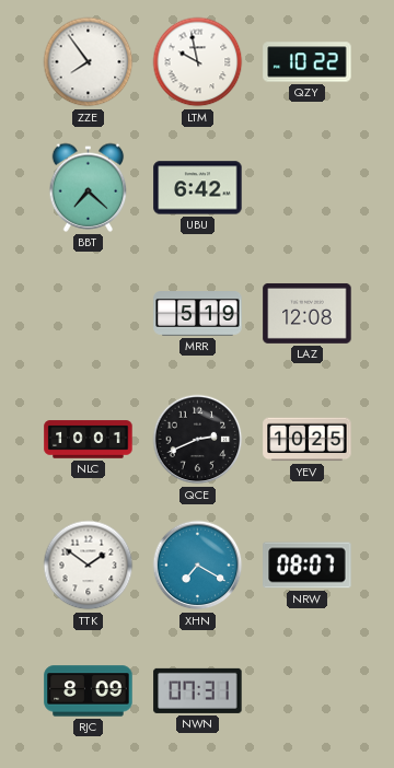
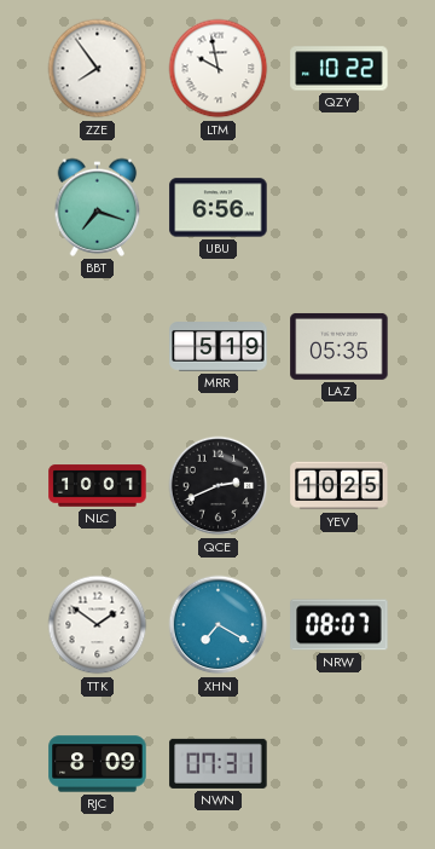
BBT: 7:22 -> 7:18 (98, 207)
UBU: 6:42 -> 6:56 (219, 208)
LAZ: 12:08 -> 05:35 (340, 346)
